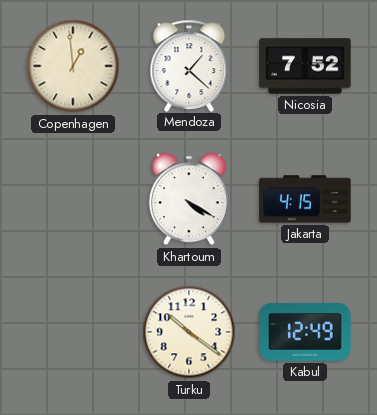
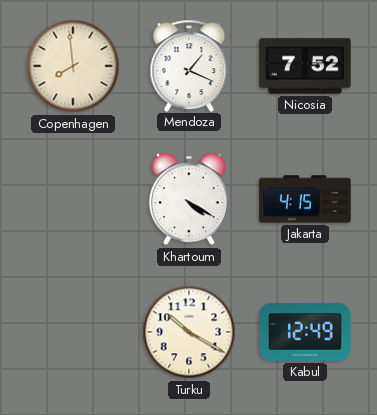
Copenhagen: 12:59 -> 7:59 (73, 66)
Mendoza: 1:22 -> 1:19 (189, 65)
Turku: 10:21 -> 10:20 (189, 332)
